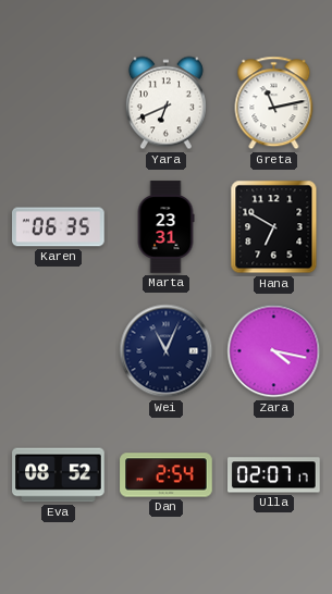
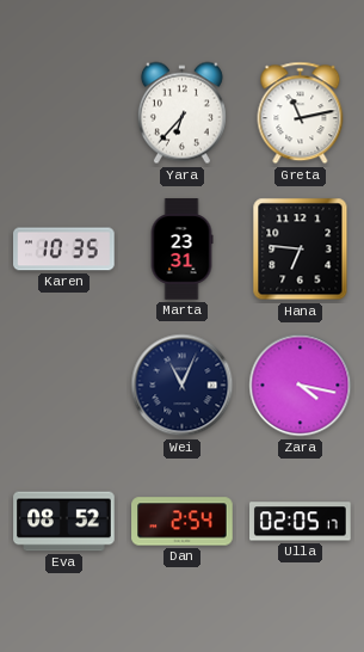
Yara: 6:41 -> 6:37 (181, 113)
Karen: 06:35 -> 10:35 (64, 250)
Hana: 6:50 -> 6:46 (301, 250)
Ulla: 02:07 -> 02:05 (301, 522)
